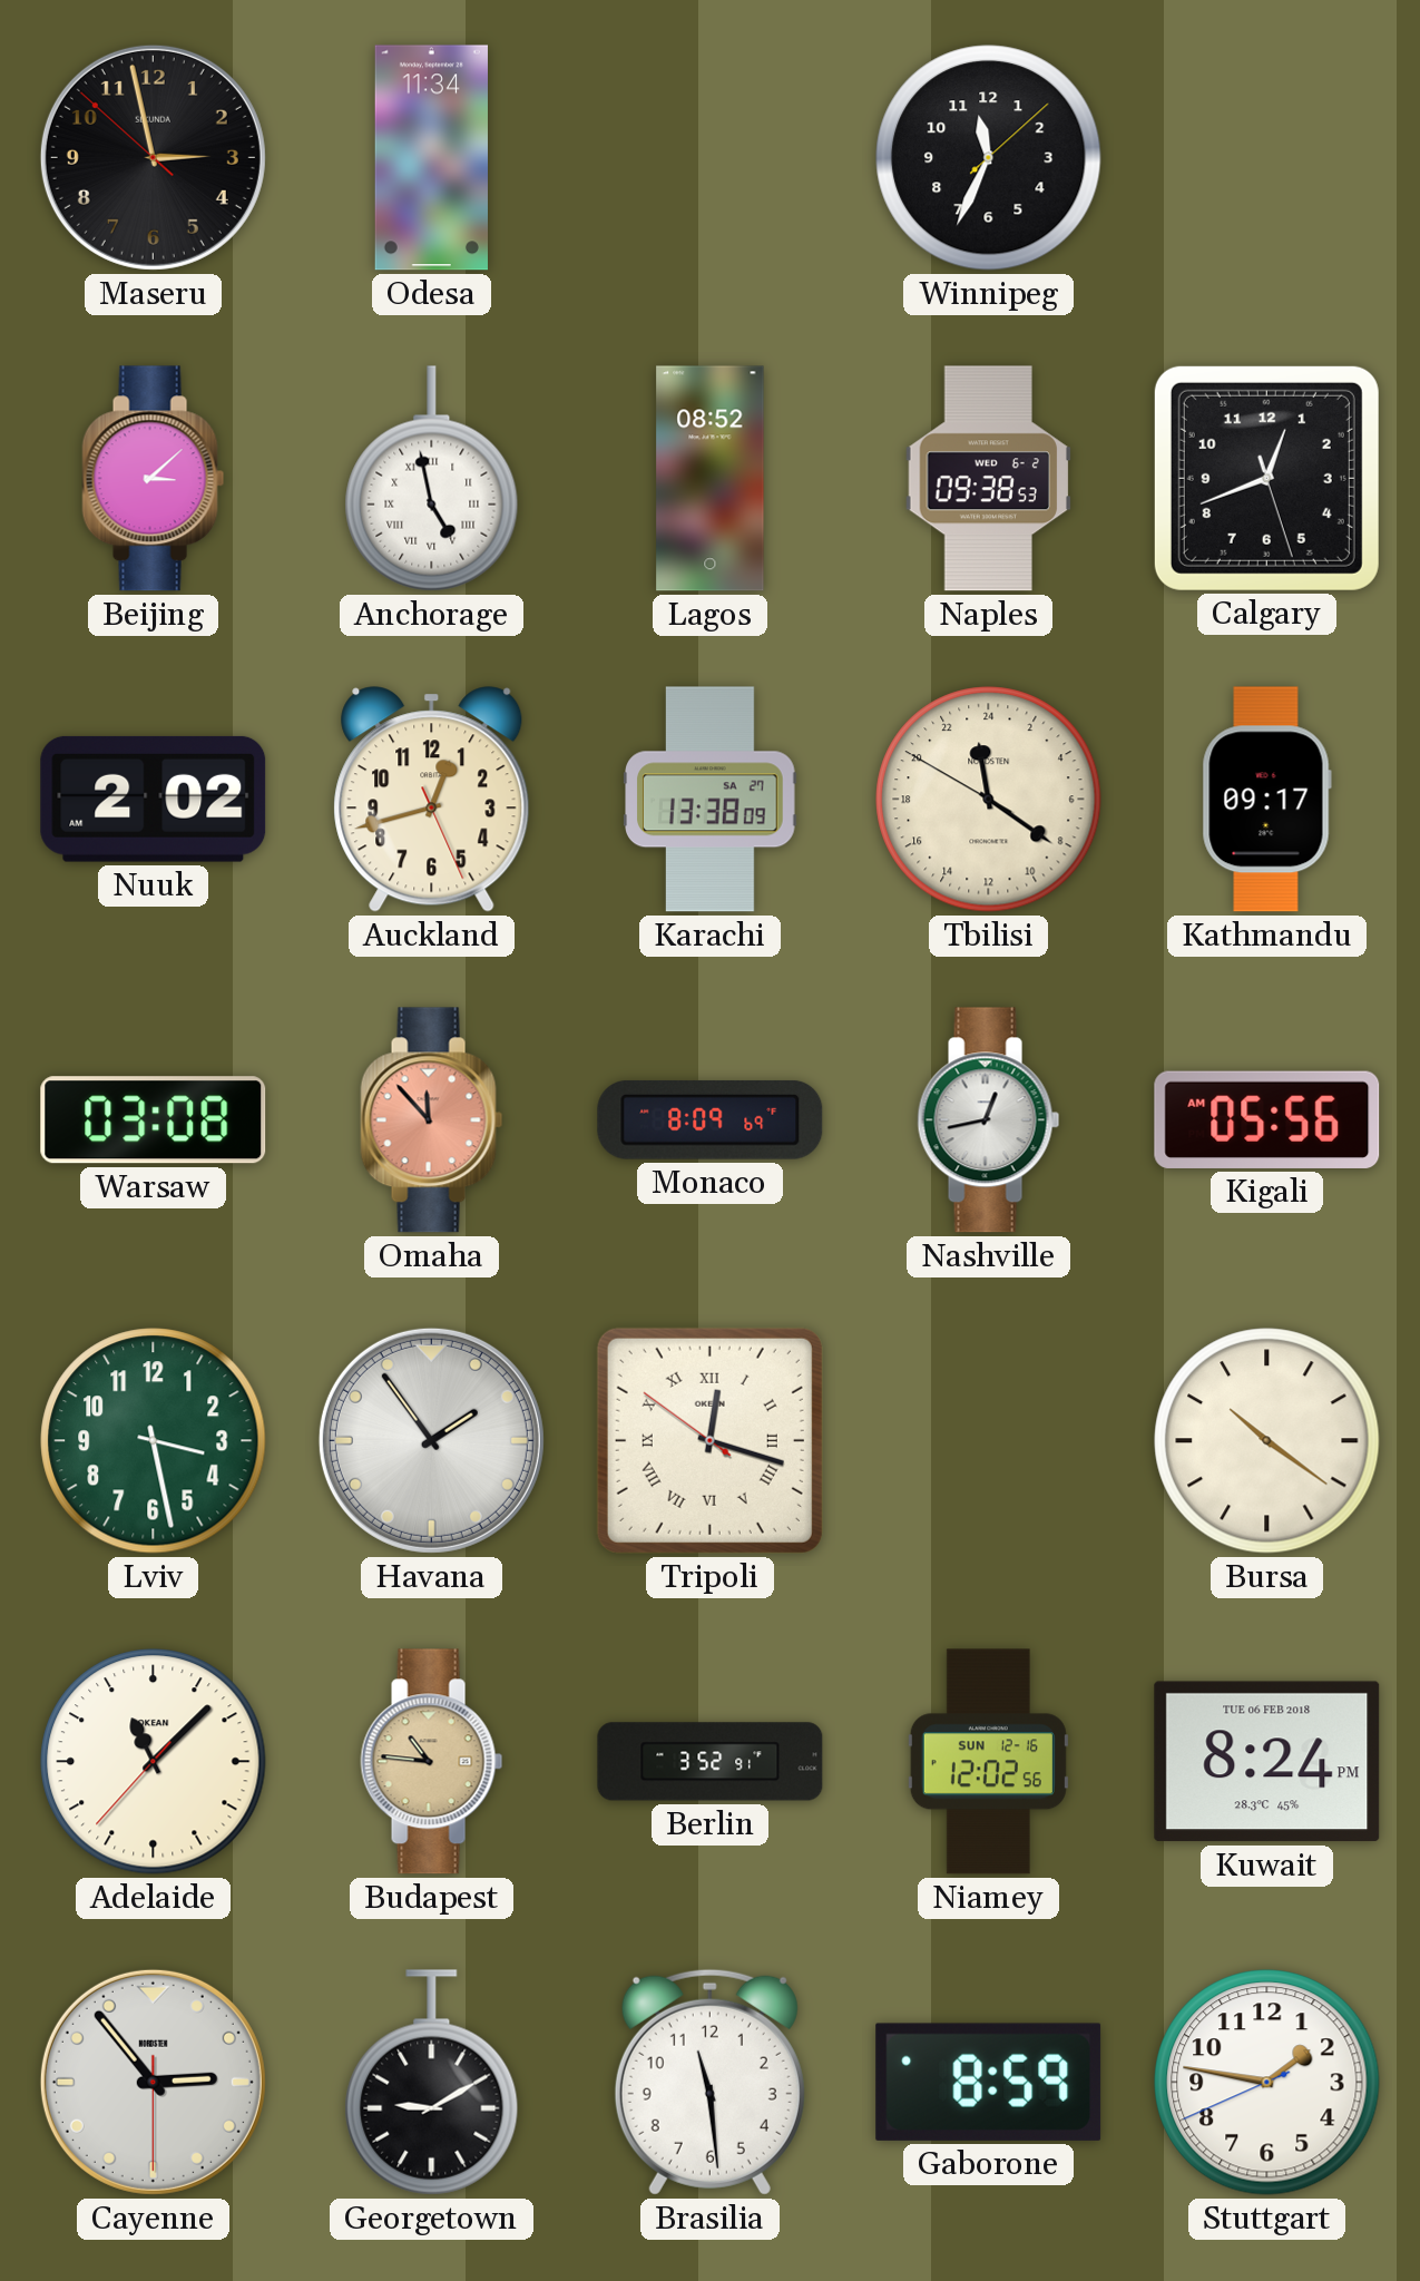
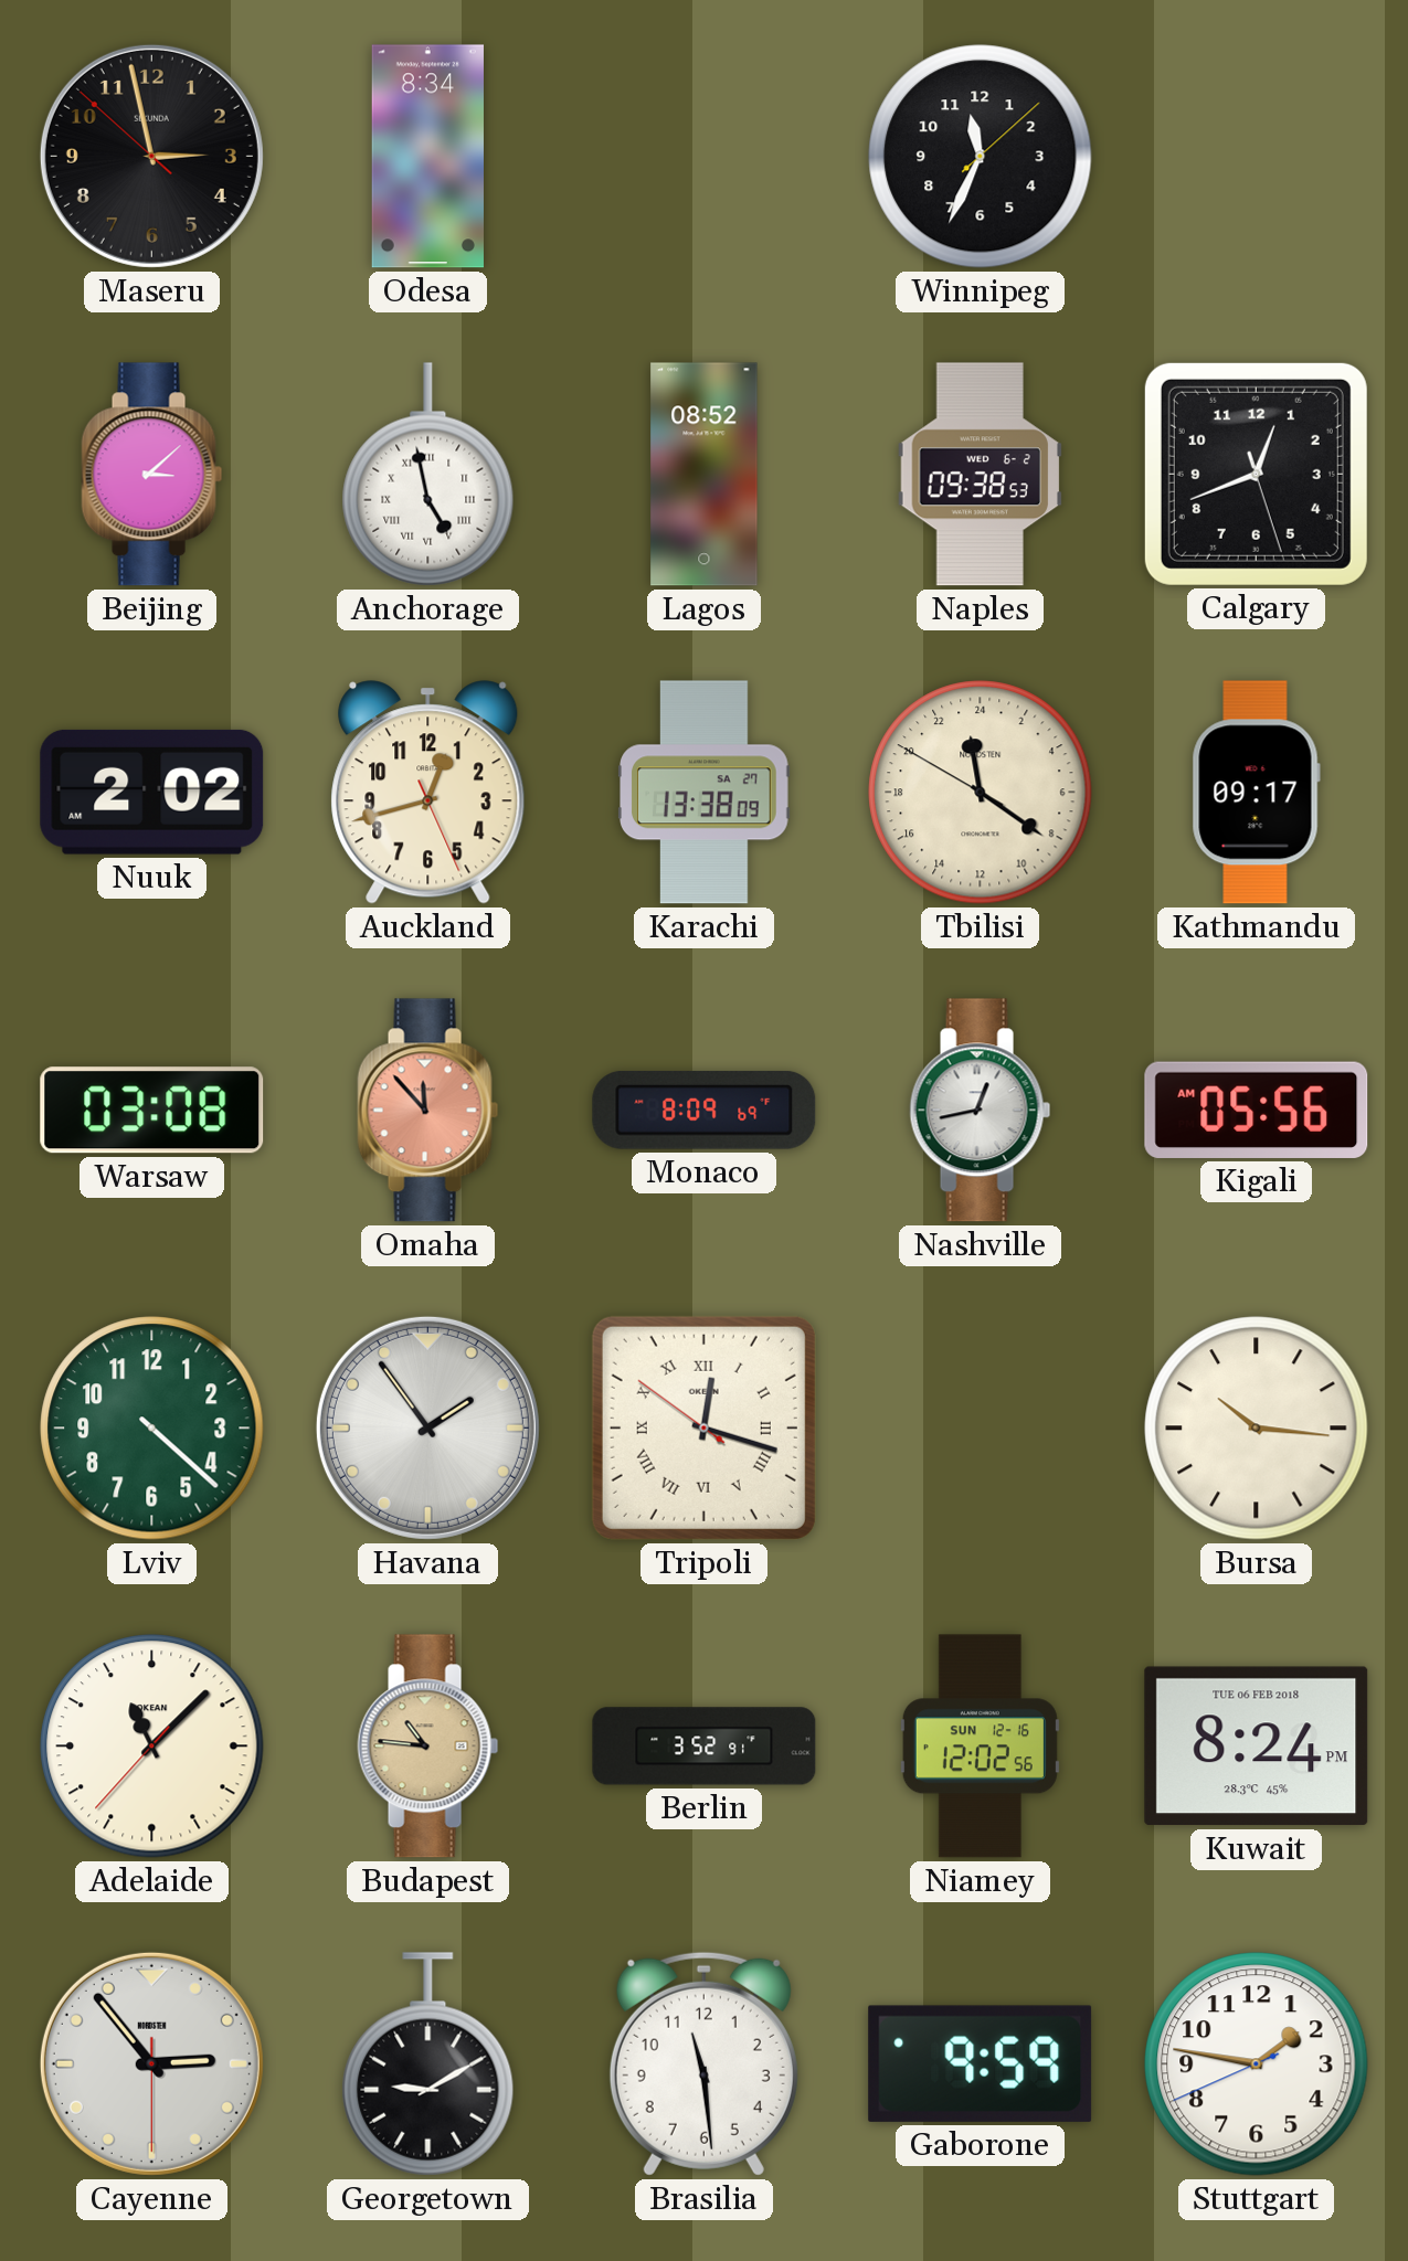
Odesa: 11:34 -> 8:34 (427, 157)
Lviv: 3:28 -> 4:22 (152, 1429)
Bursa: 10:21 -> 10:16 (1257, 1429)
Gaborone: 8:59 -> 9:59 (981, 2063)
